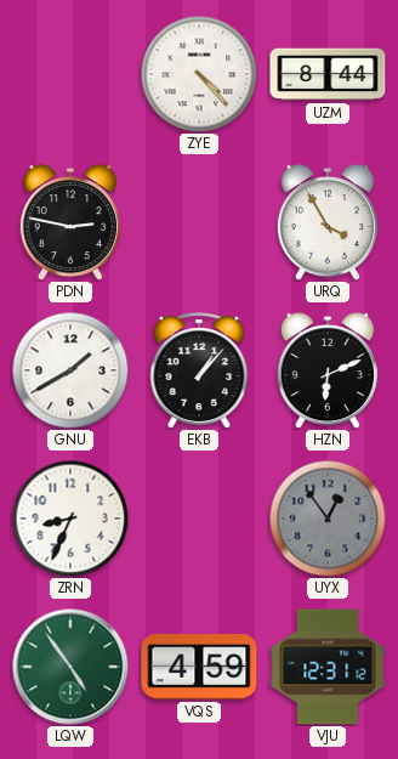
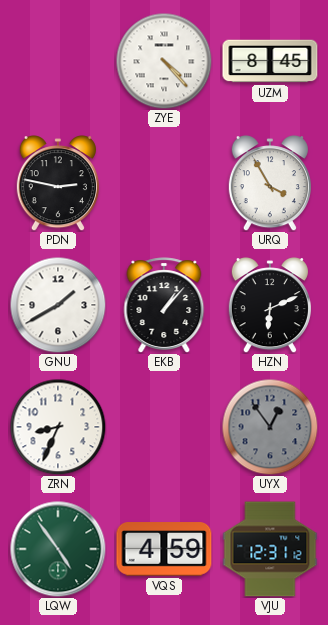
UZM: 8:44 -> 8:45 (270, 61)
